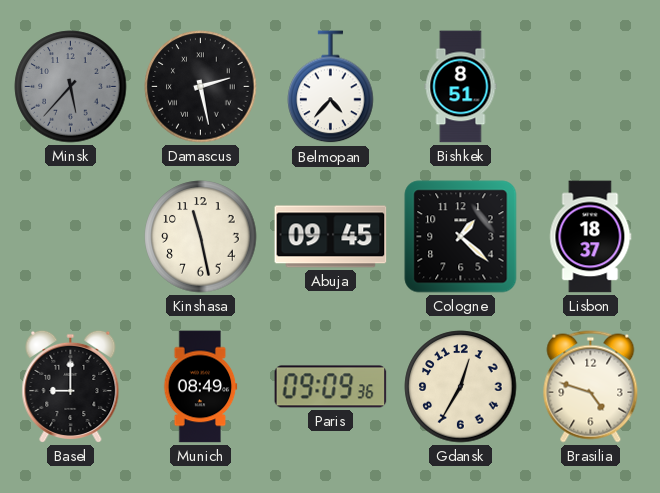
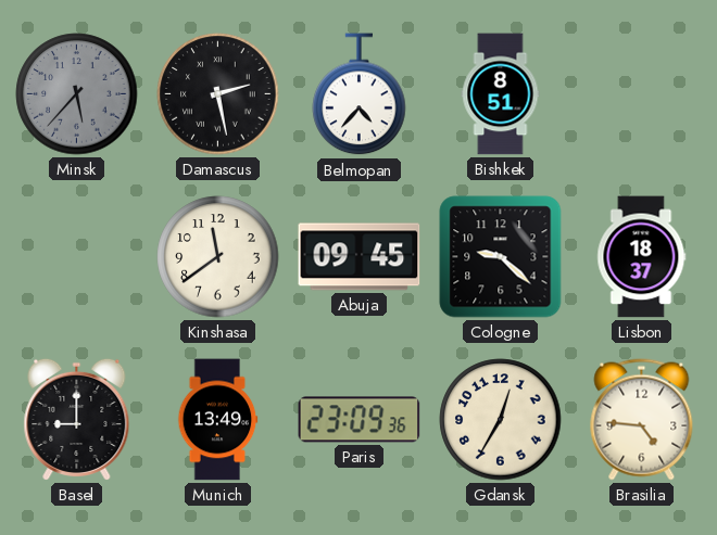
Kinshasa: 11:28 -> 11:39 (218, 257)
Cologne: 1:22 -> 9:22 (501, 257)
Munich: 08:49 -> 13:49 (218, 420)
Paris: 09:09 -> 23:09 (360, 420)
Brasilia: 4:48 -> 4:46 (642, 420)
